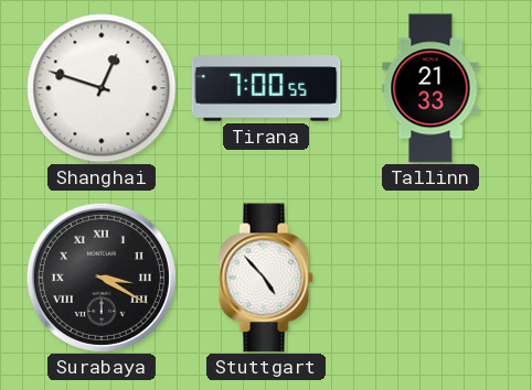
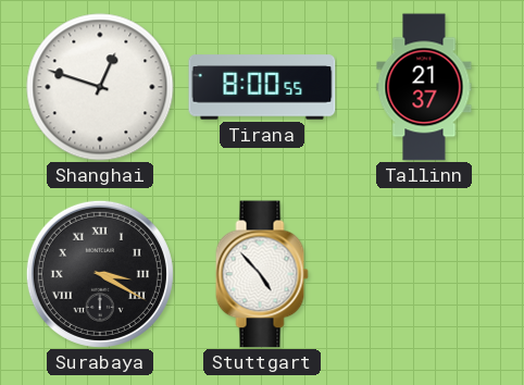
Tirana: 7:00 -> 8:00 (262, 87)
Tallinn: 21:33 -> 21:37 (424, 87)
